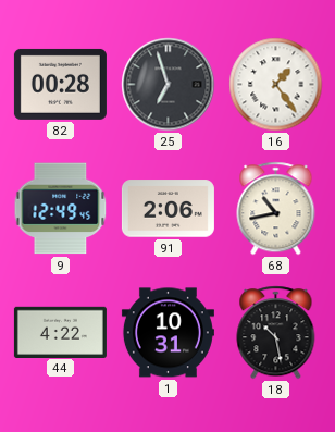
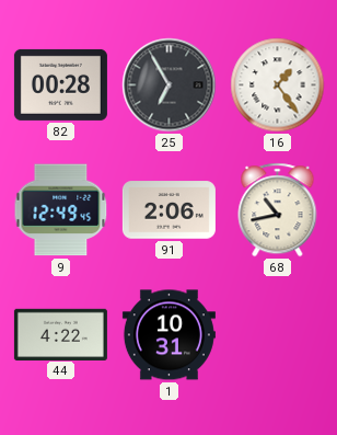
25: 6:57 -> 6:55 (170, 85)
18: 10:28 -> none (276, 333)
